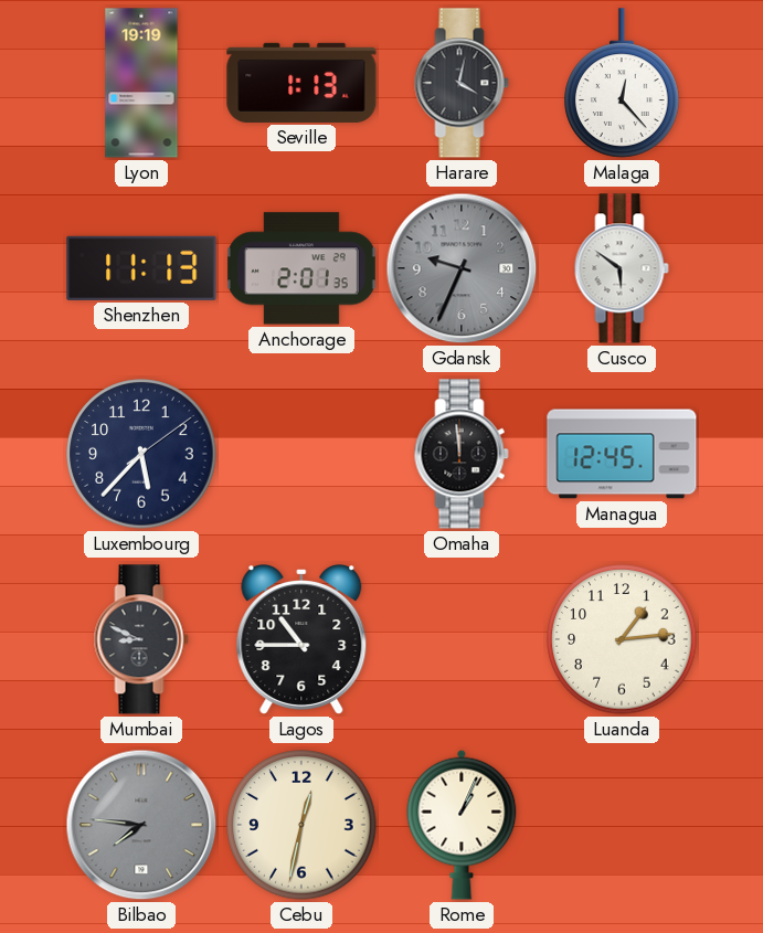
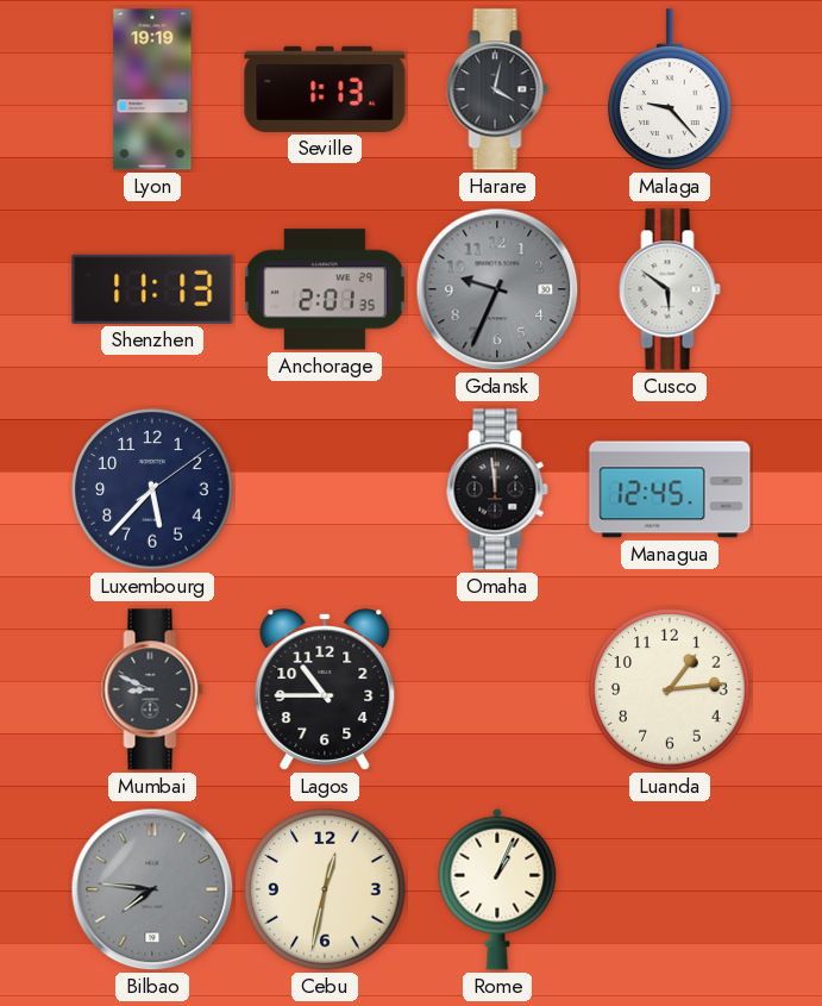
Malaga: 12:23 -> 9:23 (670, 89)
